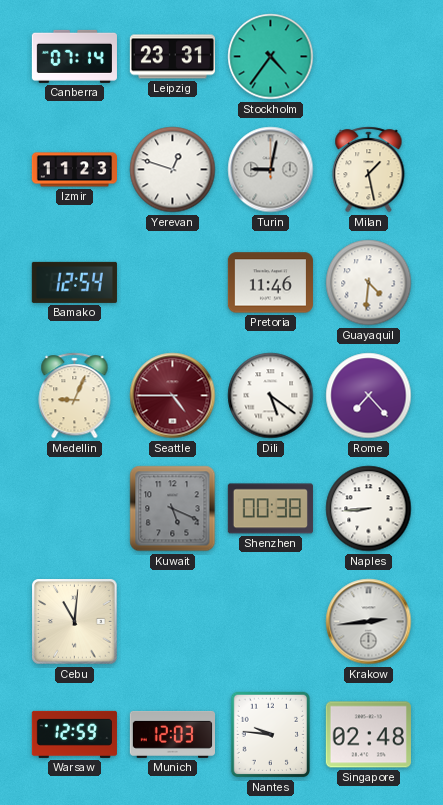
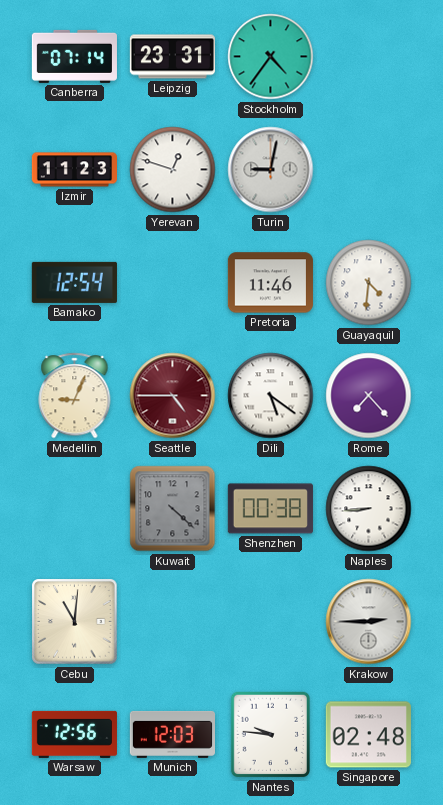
Milan: 1:28 -> none (369, 170)
Kuwait: 5:19 -> 4:22 (173, 509)
Krakow: 2:44 -> 2:45 (369, 622)
Warsaw: 12:59 -> 12:56 (74, 734)
